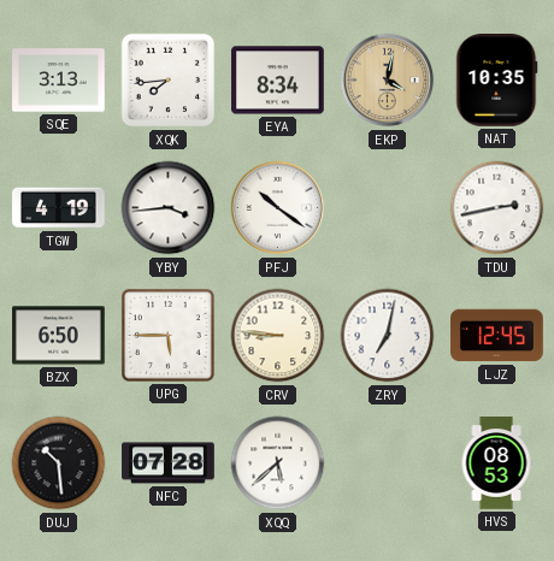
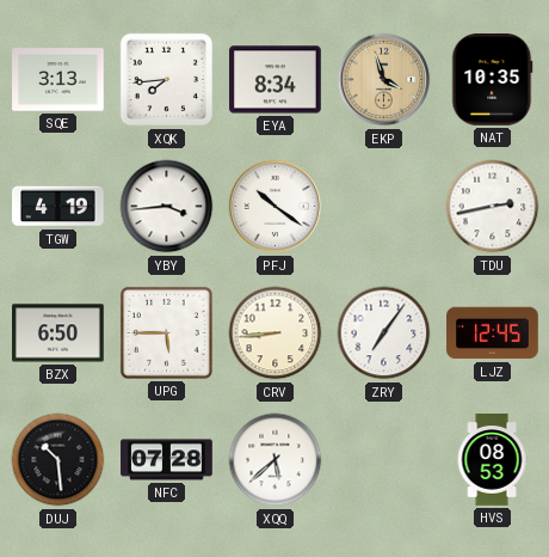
EKP: 4:02 -> 3:57 (384, 80)
CRV: 8:46 -> 8:44 (276, 333)
ZRY: 7:02 -> 7:06 (384, 333)
